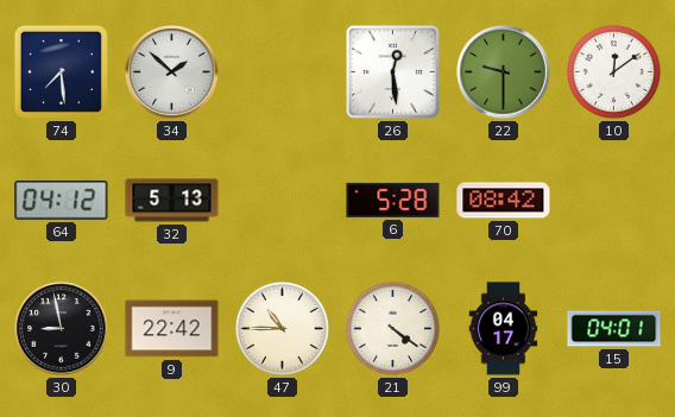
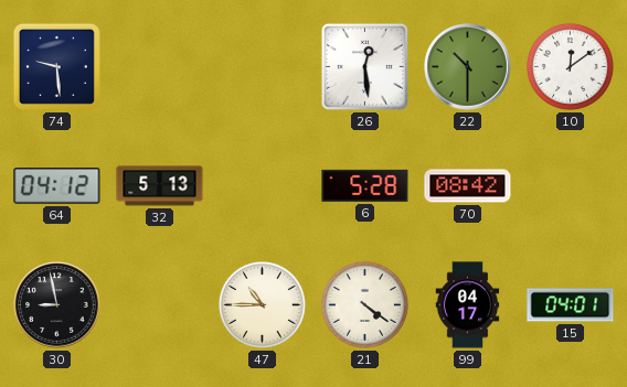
74: 7:29 -> 9:29 (56, 66)
34: 1:52 -> none (172, 72)
22: 9:30 -> 10:30 (468, 67)
9: 22:42 -> none (172, 329)
